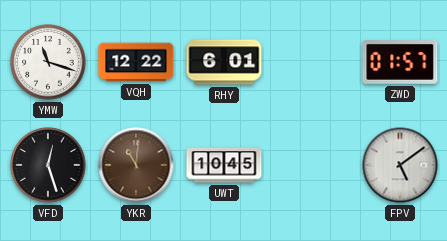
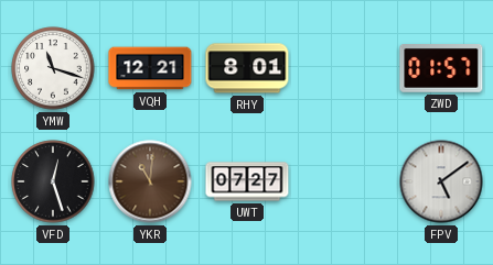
VQH: 12:22 -> 12:21 (150, 68)
RHY: 6:01 -> 8:01 (247, 68)
UWT: 10:45 -> 07:27 (247, 181)
